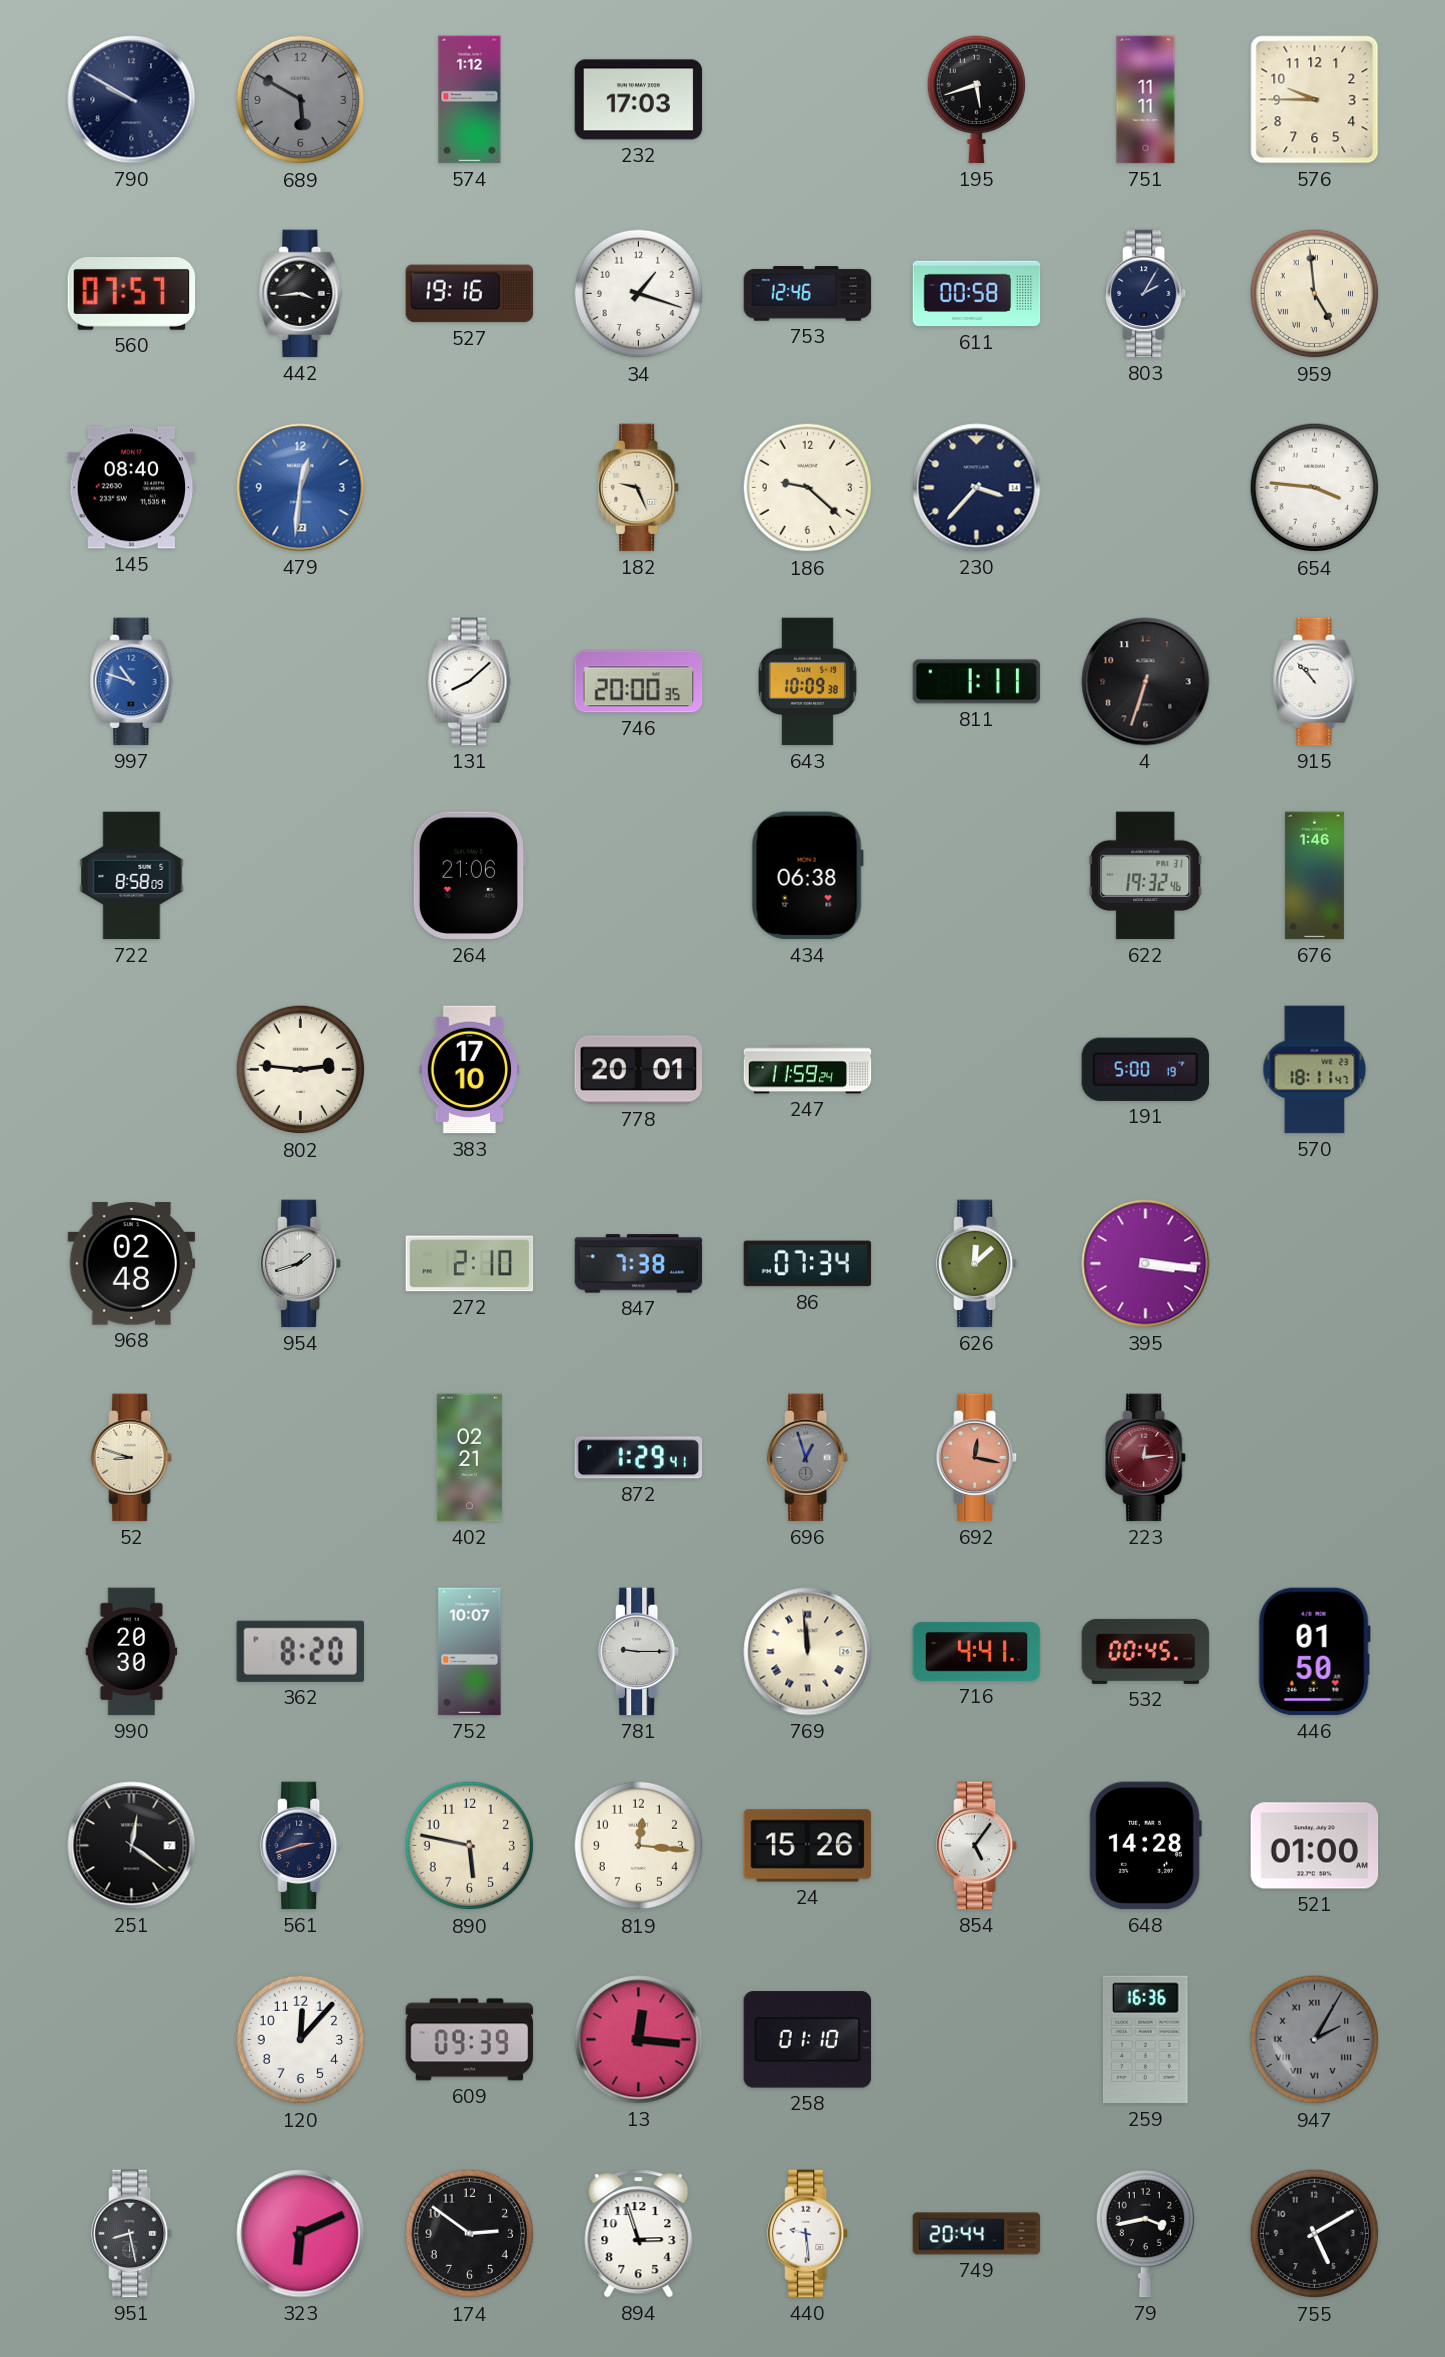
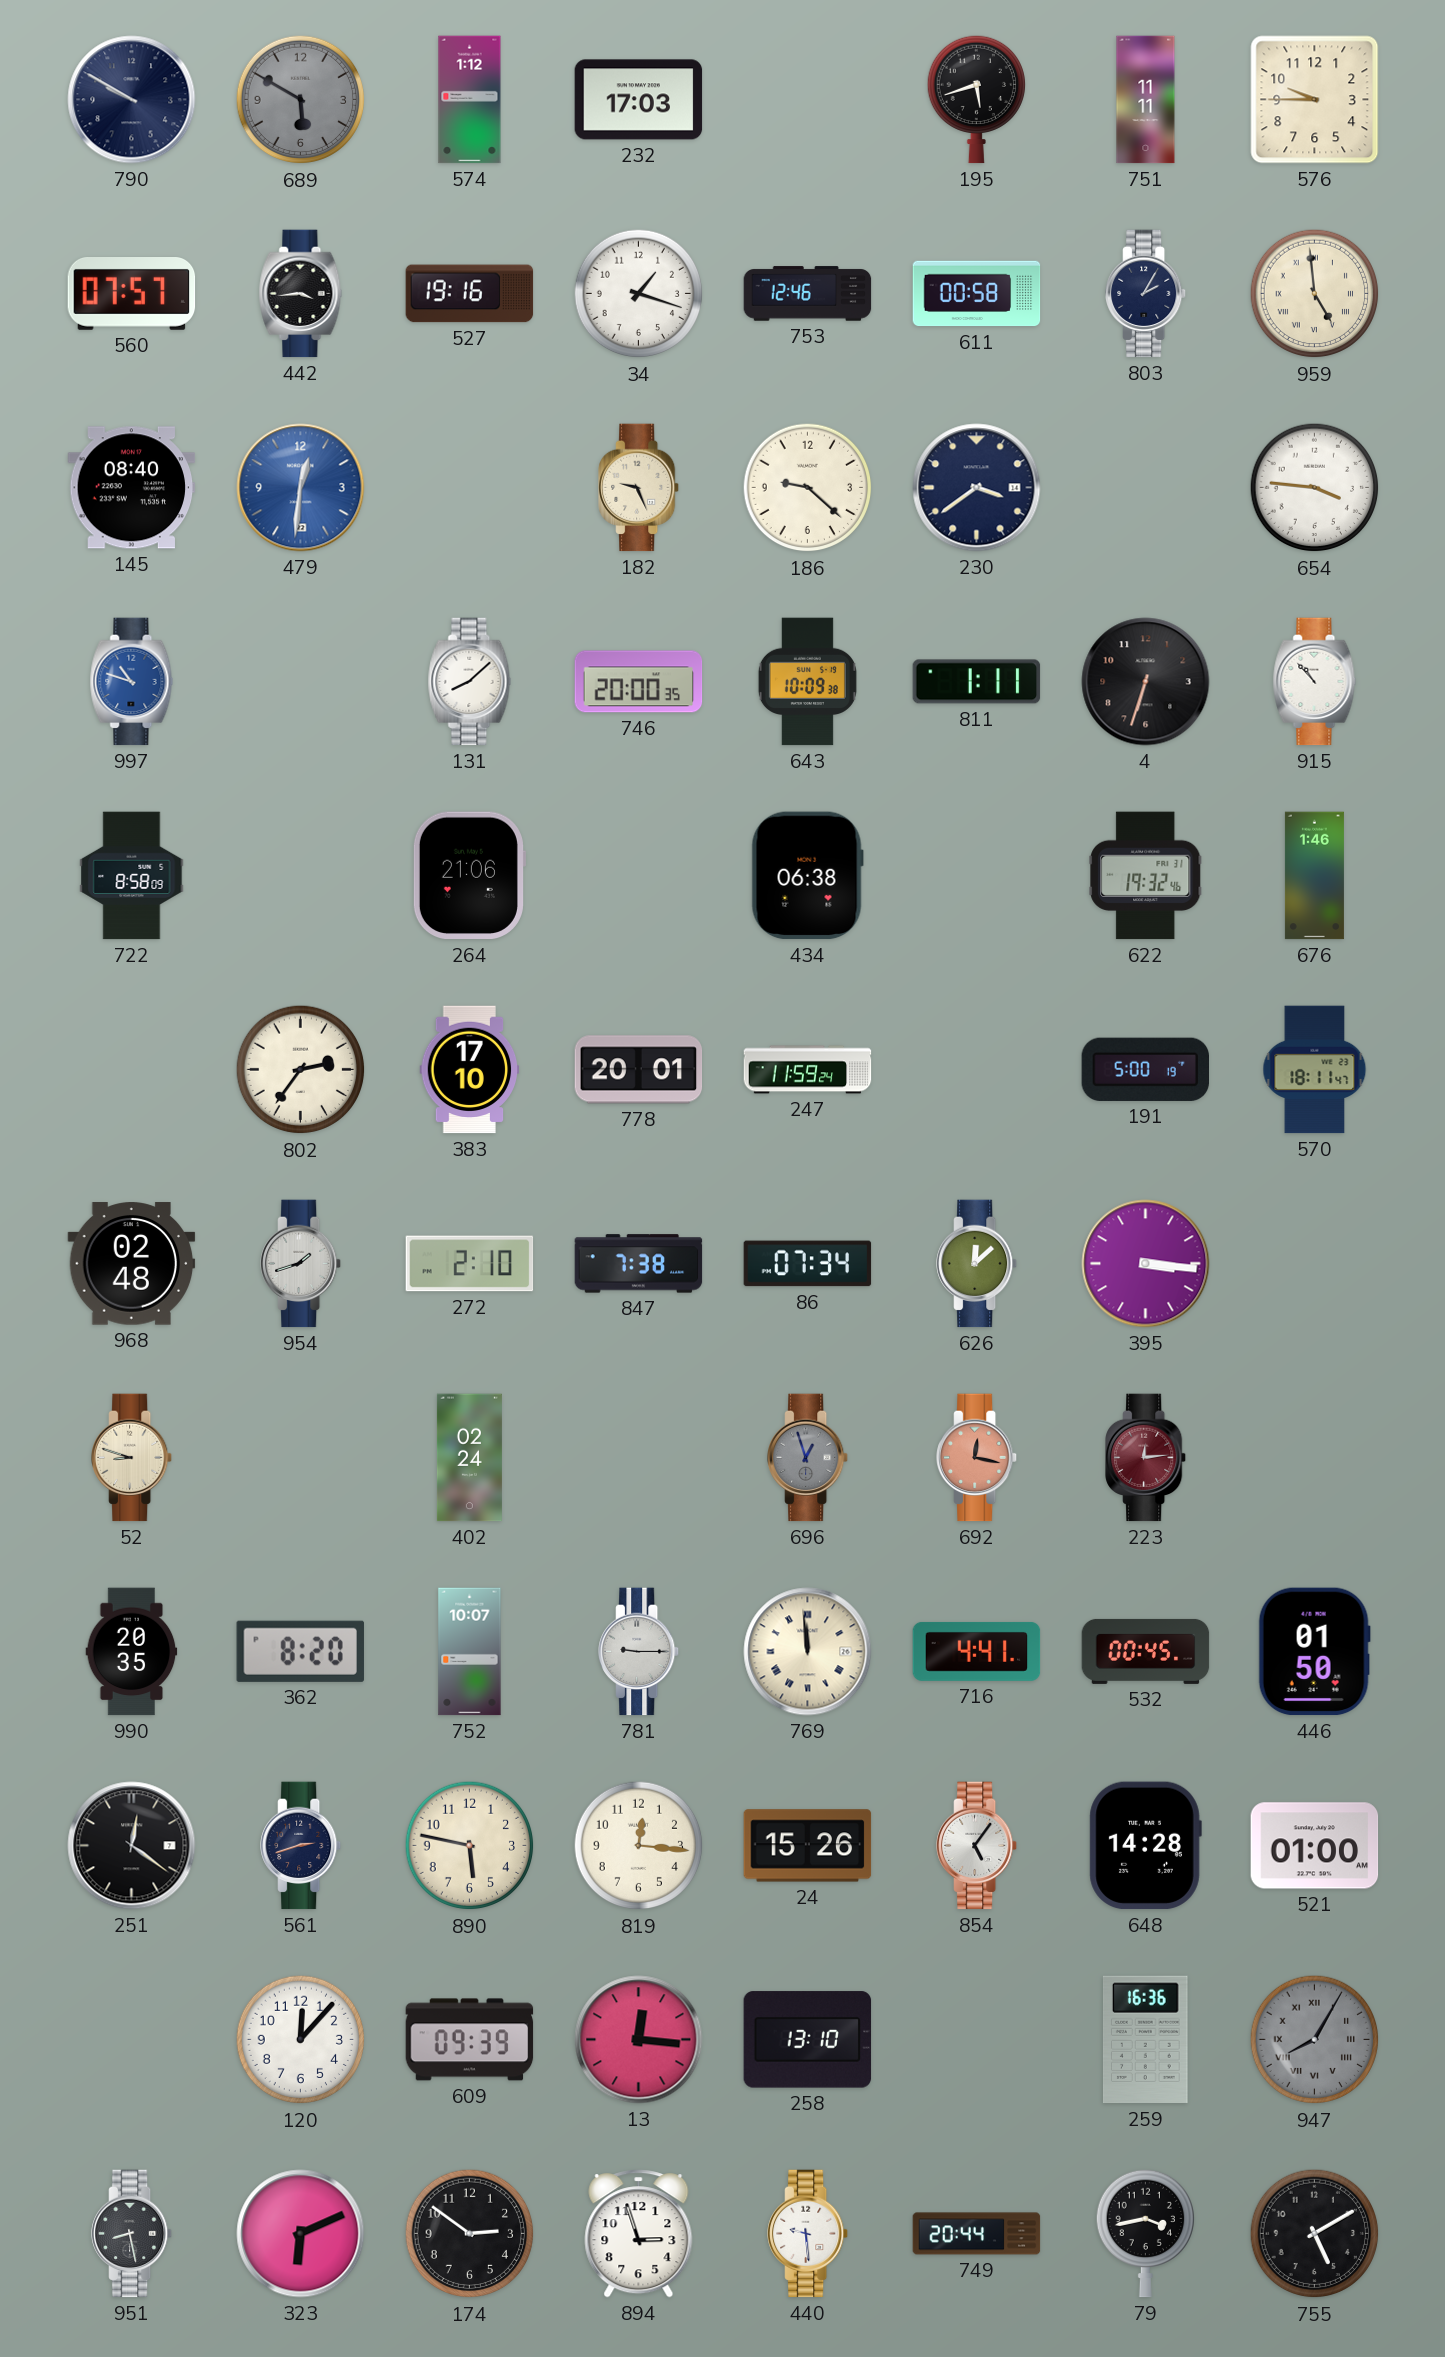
230: 3:37 -> 3:39 (977, 488)
802: 2:46 -> 2:36 (301, 1070)
402: 02:21 -> 02:24 (469, 1458)
872: 1:29 -> none (639, 1458)
990: 20:30 -> 20:35 (132, 1652)
258: 01:10 -> 13:10 (808, 2040)
947: 2:05 -> 8:05 (1315, 2040)
